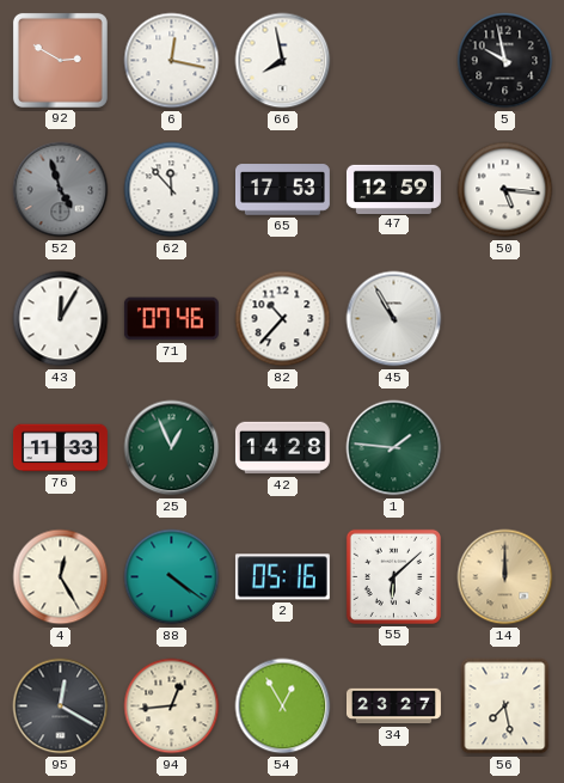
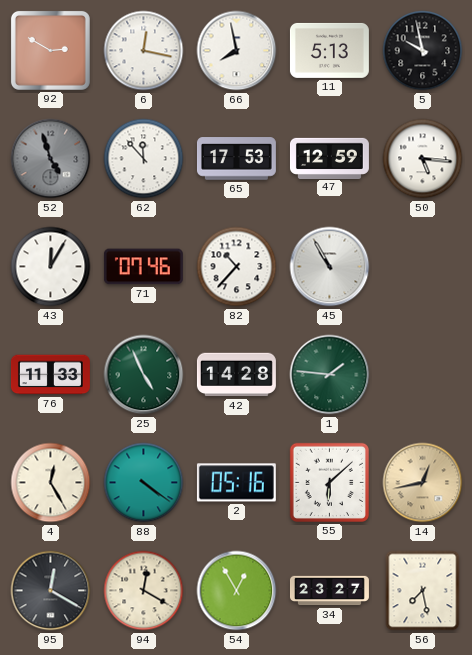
11: none -> 5:13 (329, 50)
25: 12:56 -> 4:56 (144, 375)
14: 12:00 -> 12:43 (423, 483)
94: 12:44 -> 12:20 (144, 591)
